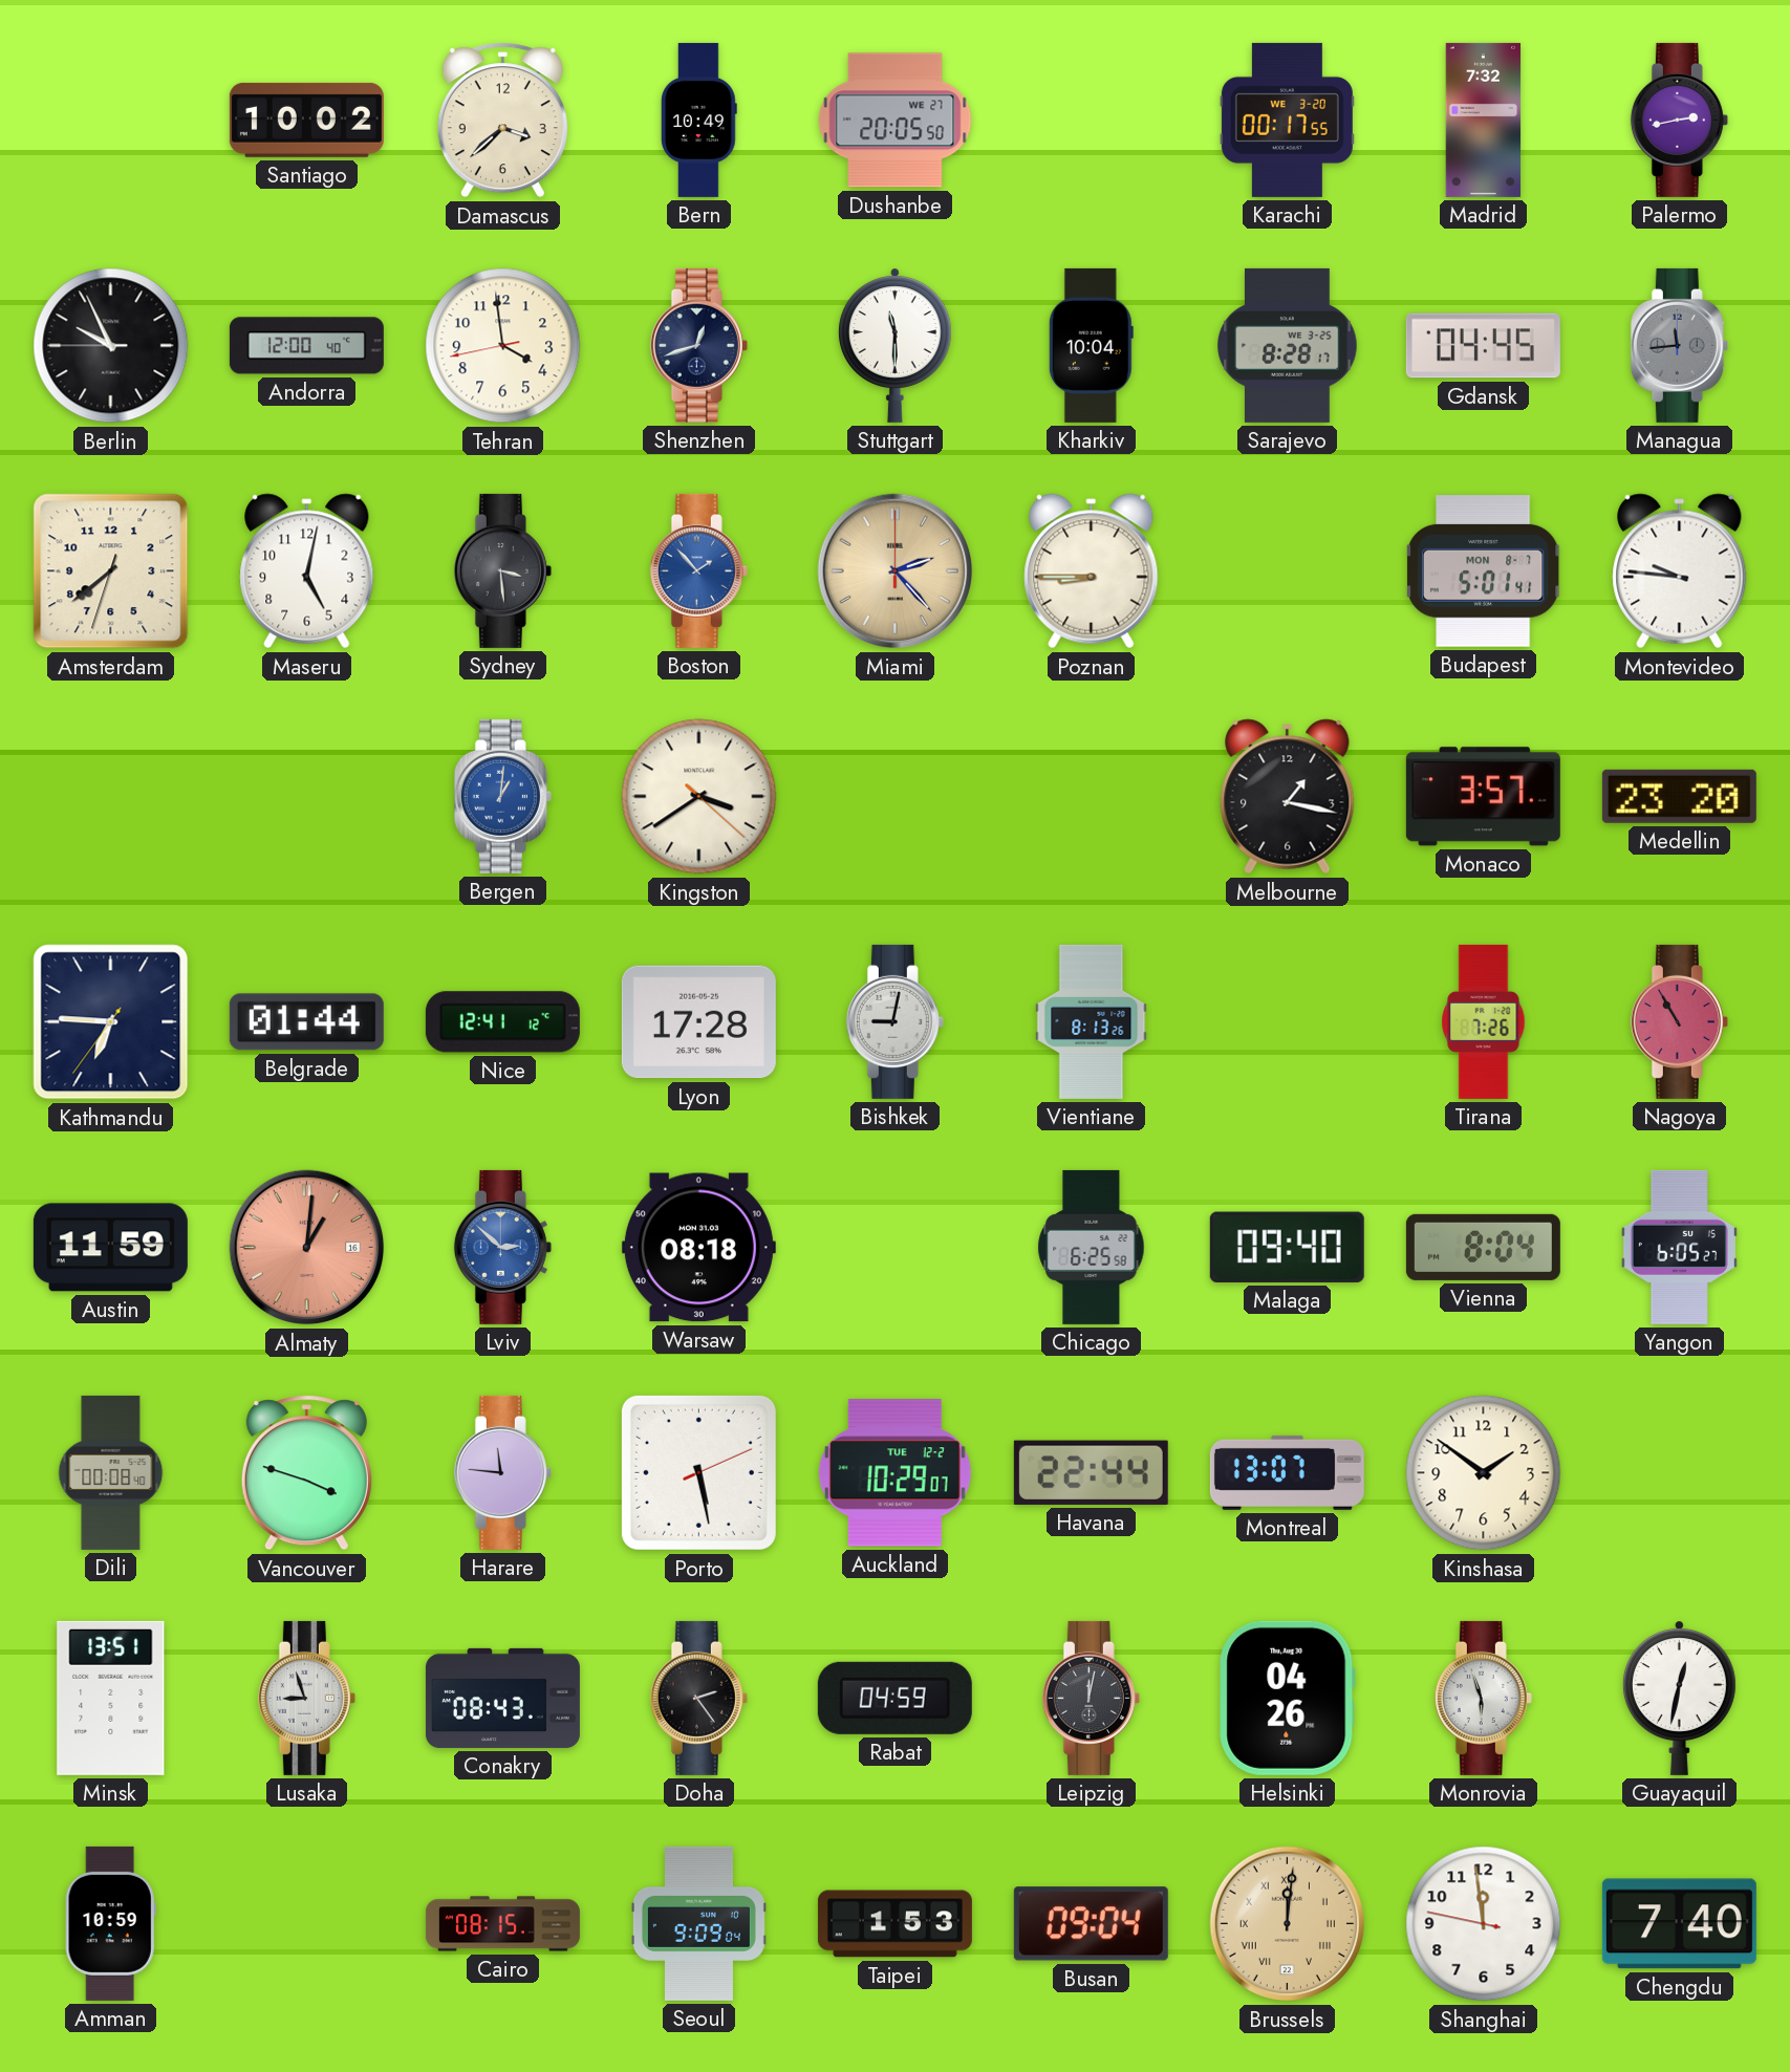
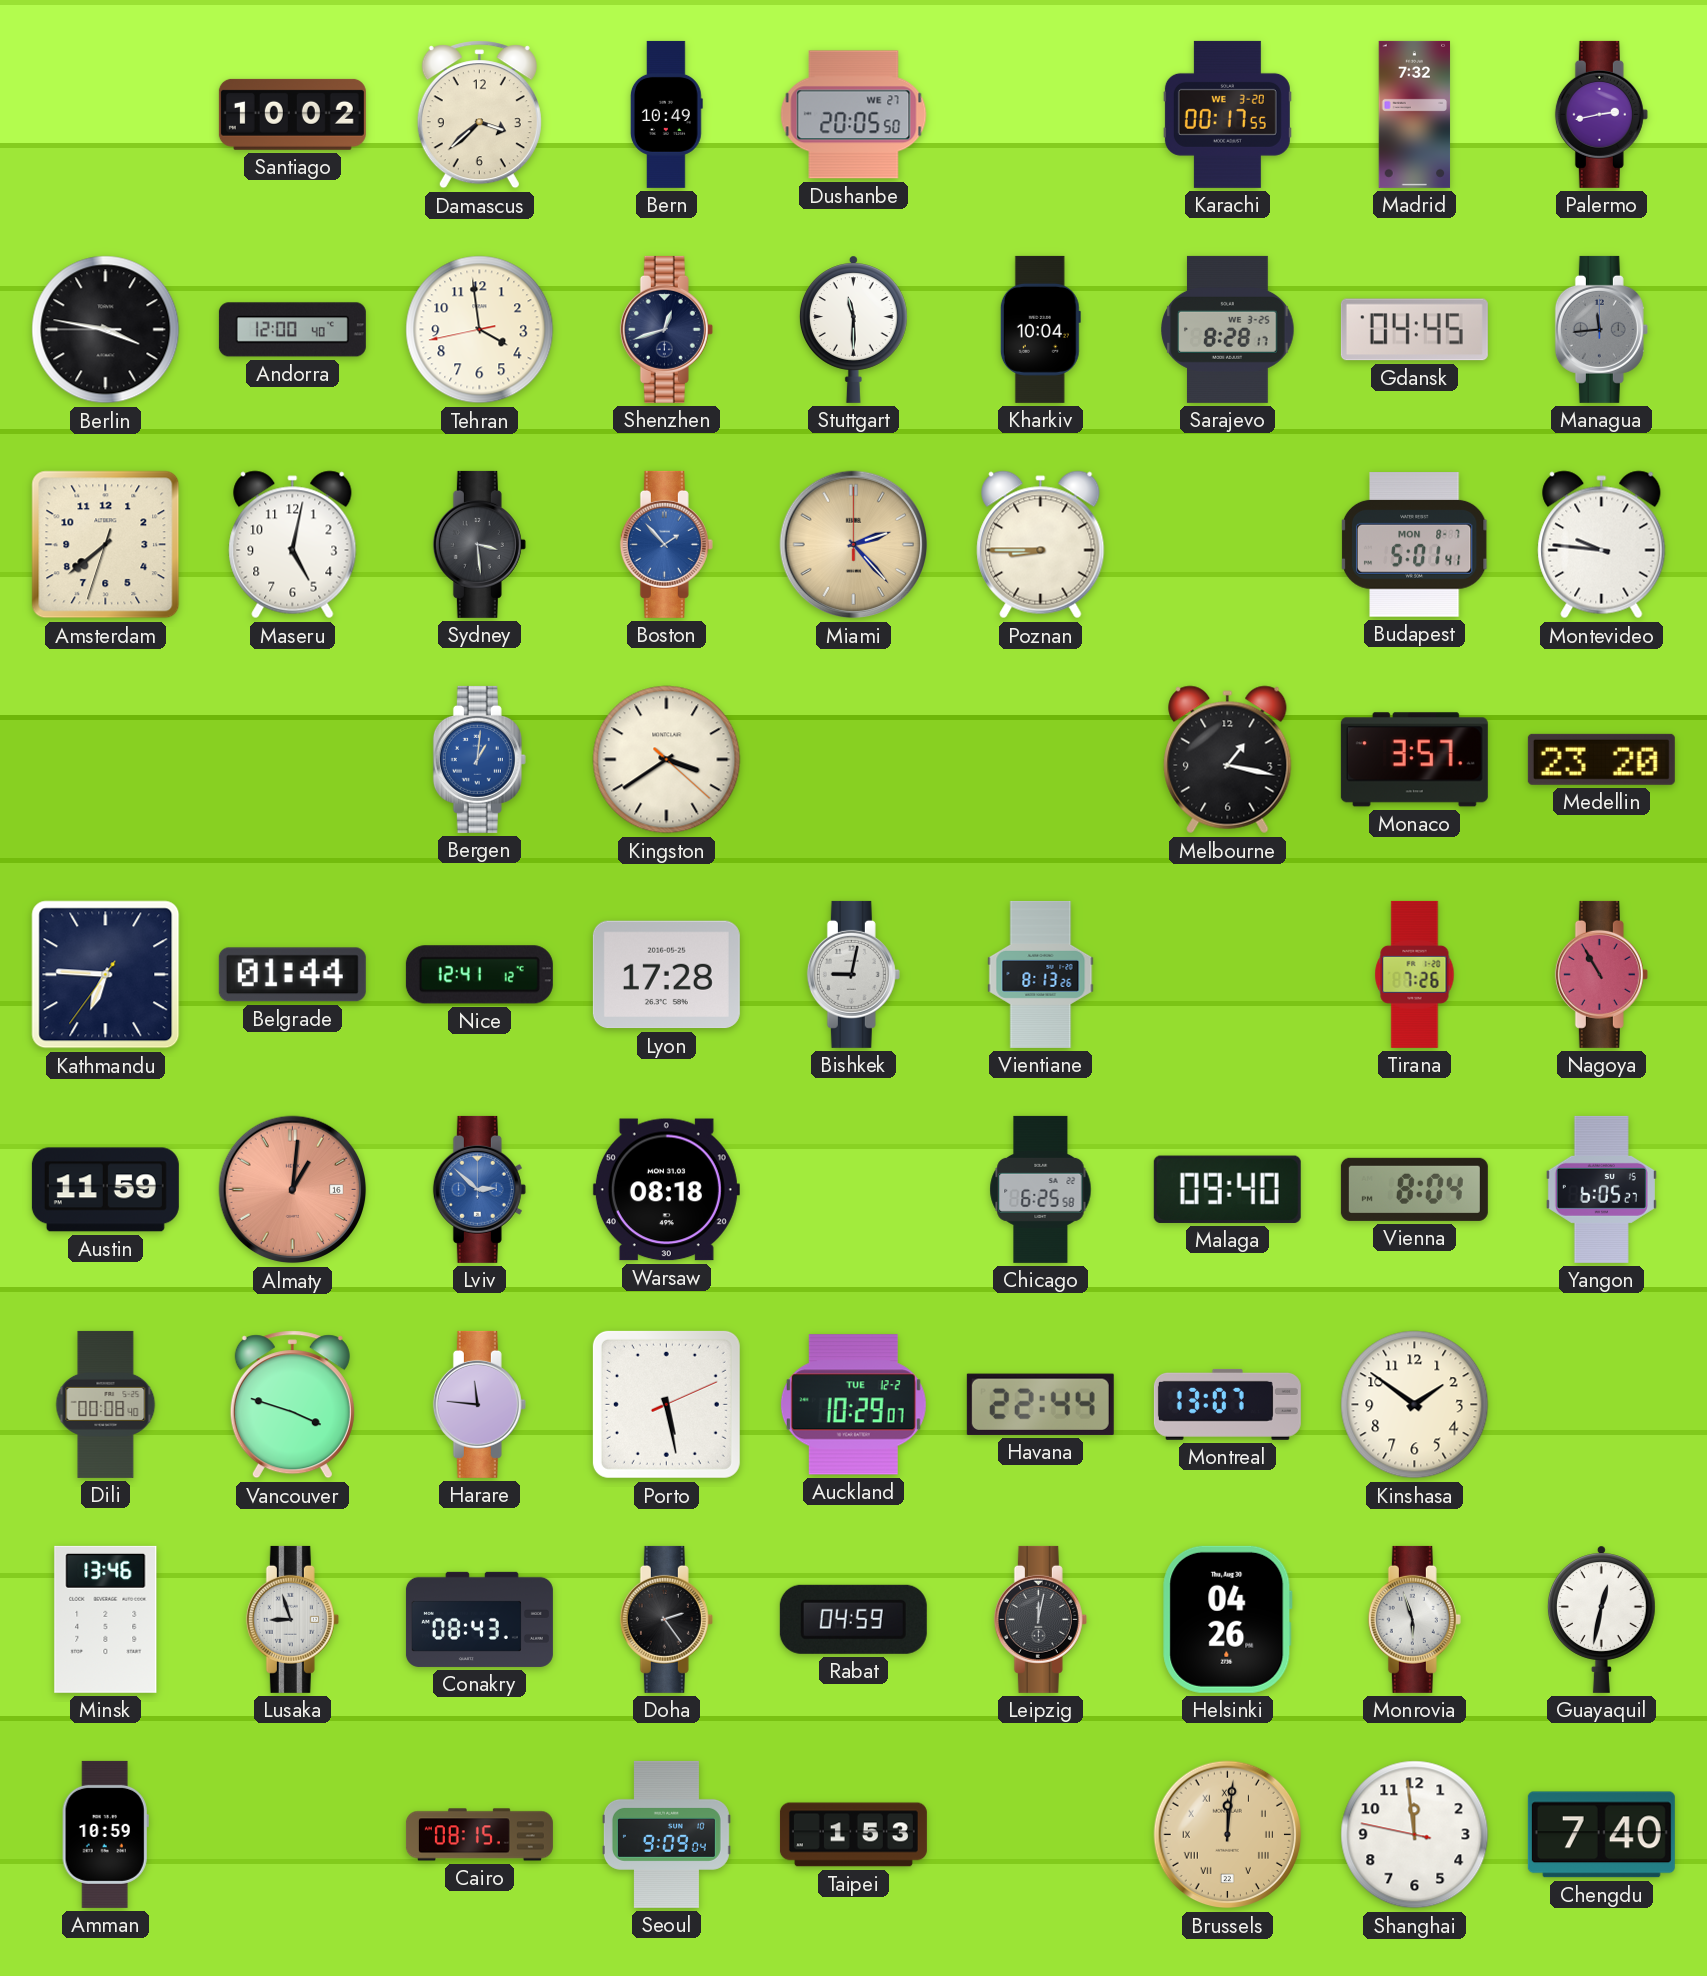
Berlin: 9:55 -> 3:46 (106, 330)
Minsk: 13:51 -> 13:46 (106, 1619)
Busan: 09:04 -> none (1091, 1924)
